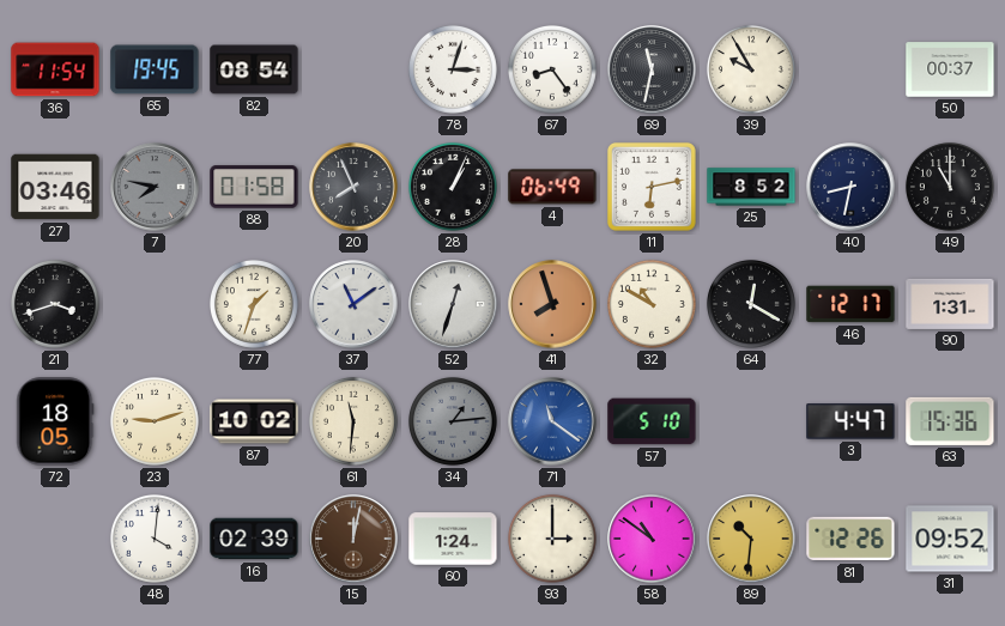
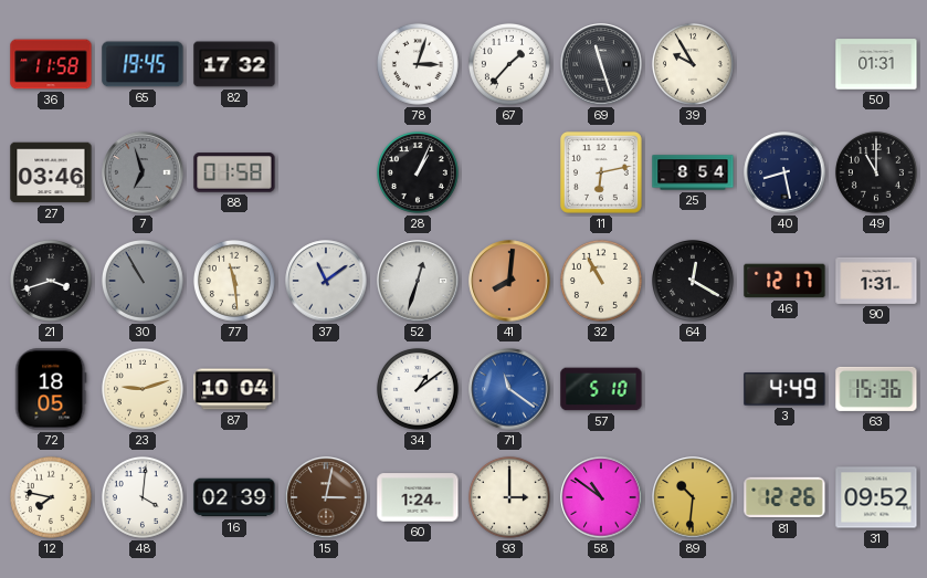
36: 11:54 -> 11:58 (51, 64)
82: 08:54 -> 17:32 (234, 64)
67: 8:24 -> 1:37 (509, 64)
69: 11:32 -> 11:27 (601, 64)
50: 00:37 -> 01:31 (876, 64)
7: 7:47 -> 6:57 (143, 172)
20: 7:56 -> none (353, 187)
4: 06:49 -> none (552, 187)
25: 8:52 -> 8:54 (693, 172)
40: 8:32 -> 8:28 (784, 172)
30: none -> 10:55 (143, 281)
77: 1:33 -> 11:29 (234, 281)
41: 7:57 -> 8:01 (509, 281)
32: 10:50 -> 10:55 (601, 281)
87: 10:02 -> 10:04 (234, 389)
61: 11:31 -> none (353, 421)
34: 1:14 -> 1:09 (418, 389)
34 dial: grey -> white (418, 389)
3: 4:47 -> 4:49 (784, 389)
12: none -> 7:47 (51, 497)
15: 12:02 -> 3:02 (326, 497)
